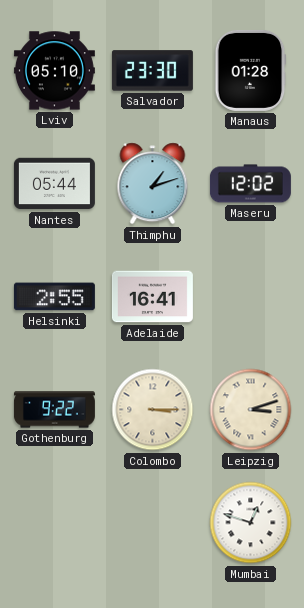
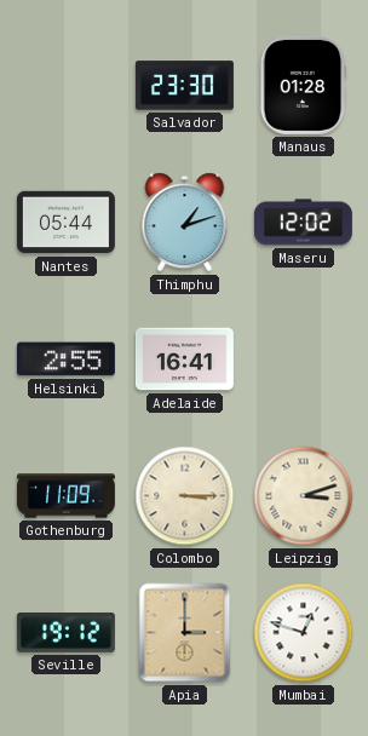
Lviv: 05:10 -> none (54, 71)
Gothenburg: 9:22 -> 11:09 (65, 496)
Seville: none -> 19:12 (65, 633)
Apia: none -> 3:00 (185, 633)
